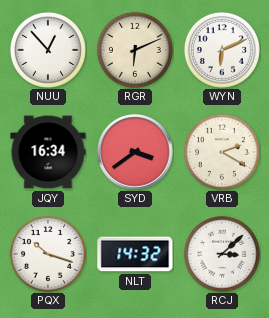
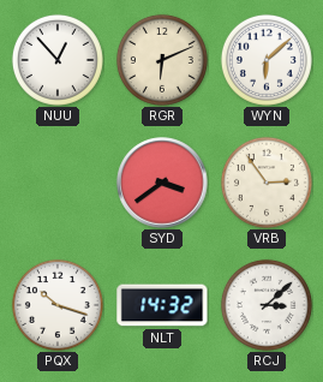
WYN: 6:11 -> 6:08 (267, 60)
JQY: 16:34 -> none (48, 152)
VRB: 2:20 -> 2:54 (267, 183)
